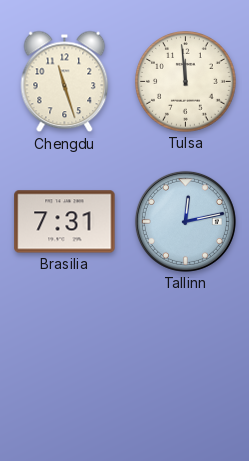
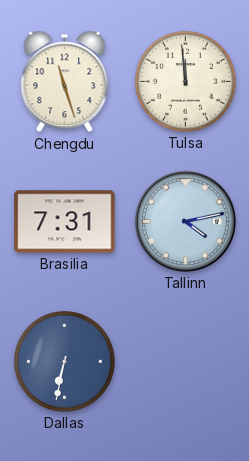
Tallinn: 12:13 -> 4:13 (185, 221)
Dallas: none -> 6:32 (65, 362)
